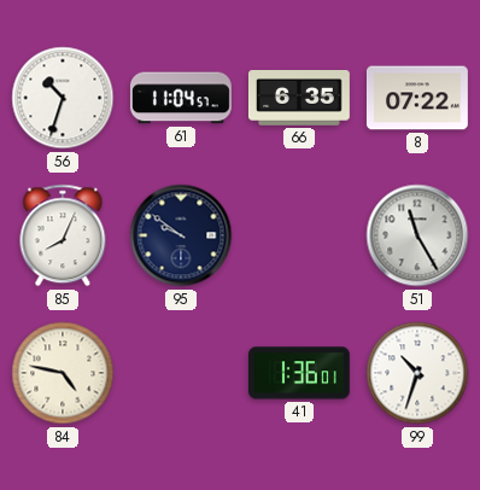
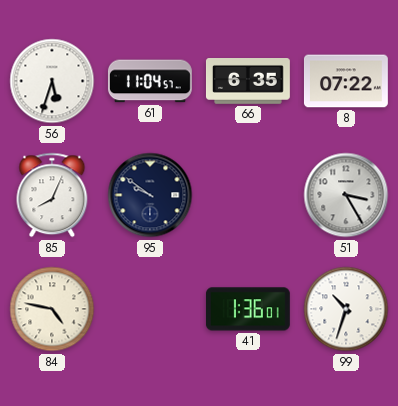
56: 10:33 -> 5:33 (52, 81)
51: 11:25 -> 3:25 (346, 195)
